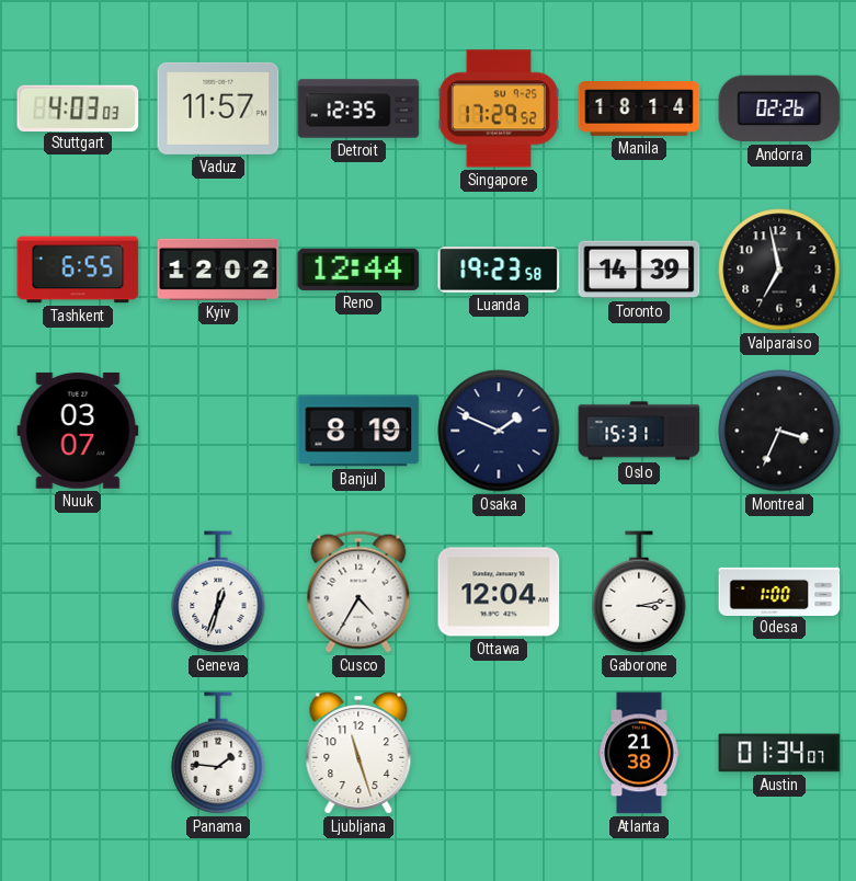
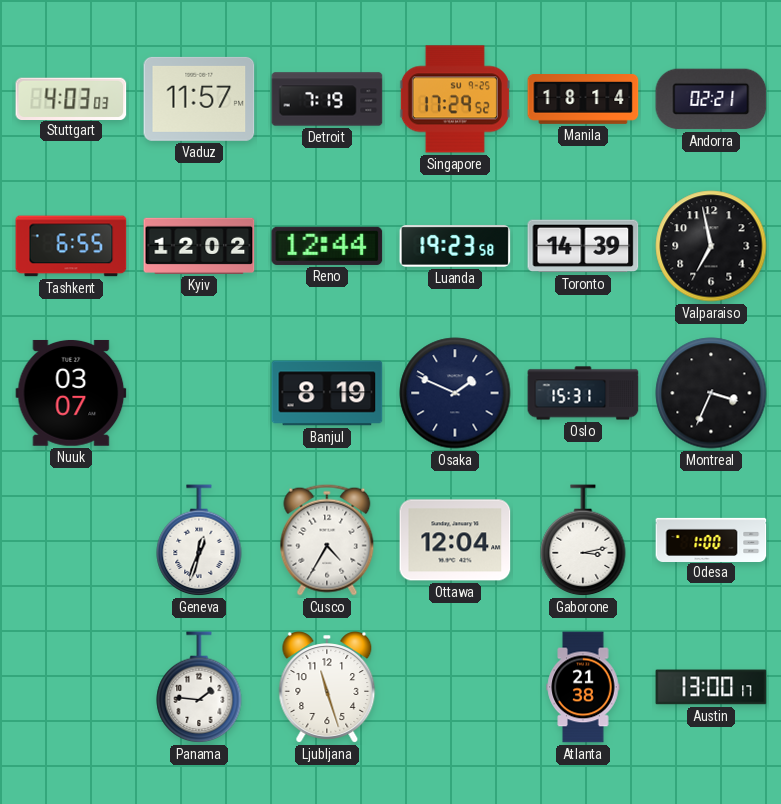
Detroit: 12:35 -> 7:19 (327, 99)
Andorra: 02:26 -> 02:21 (711, 99)
Austin: 01:34 -> 13:00 (711, 687)
